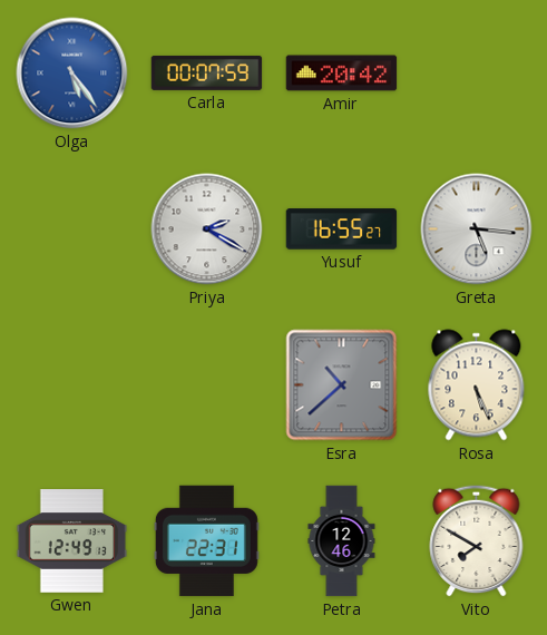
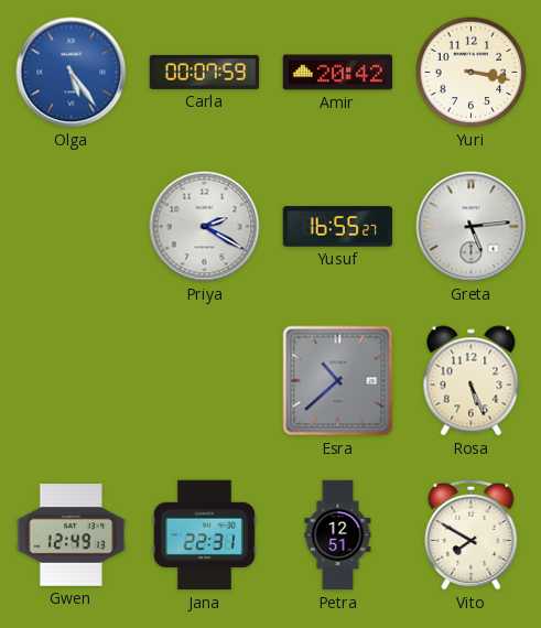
Yuri: none -> 3:17 (472, 73)
Greta: 5:16 -> 5:14 (472, 227)
Petra: 12:46 -> 12:51 (338, 535)
